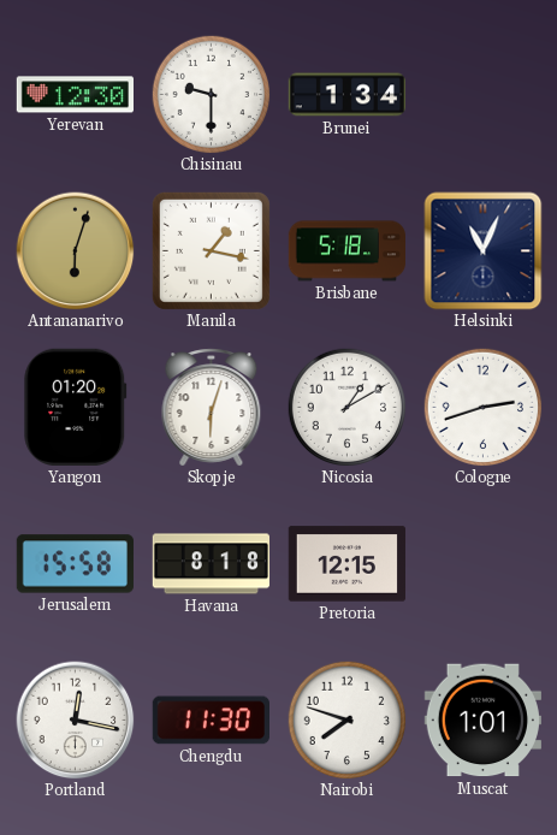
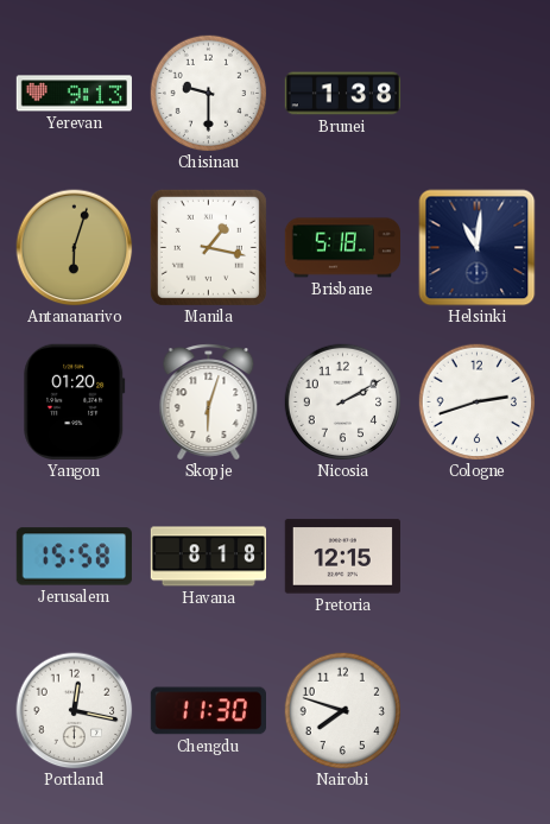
Yerevan: 12:30 -> 9:13 (74, 94)
Brunei: 1:34 -> 1:38 (343, 94)
Helsinki: 11:04 -> 11:01 (478, 248)
Nicosia: 1:10 -> 2:10 (343, 403)
Muscat: 1:01 -> none (482, 721)
